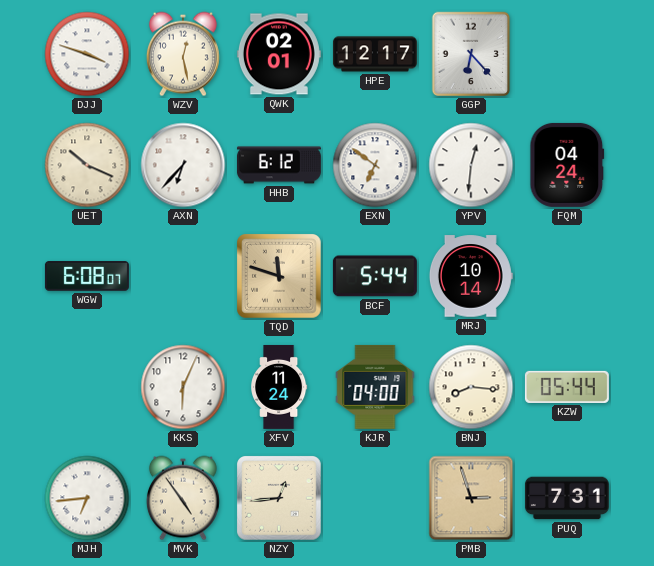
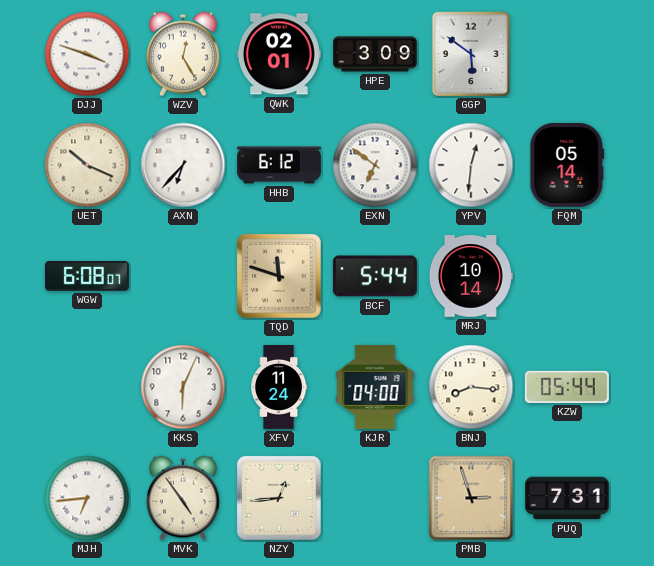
WZV: 12:28 -> 12:25 (183, 54)
HPE: 12:17 -> 3:09 (375, 54)
GGP: 6:23 -> 5:51 (471, 54)
FQM: 04:24 -> 05:14 (567, 165)
